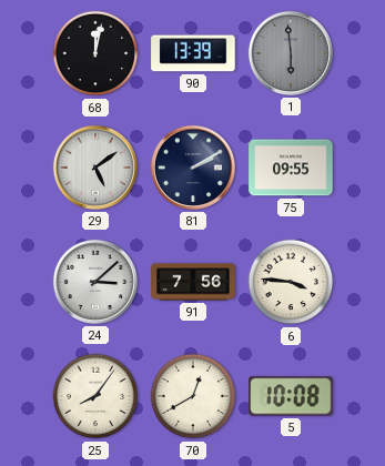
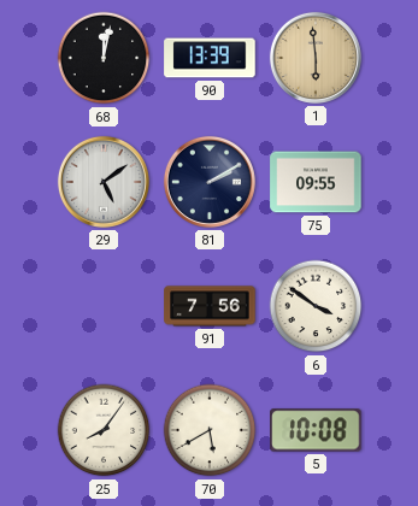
1 dial: grey -> champagne (316, 58)
24: 3:08 -> none (95, 282)
6: 3:46 -> 3:51 (316, 306)
70: 12:40 -> 5:40 (210, 430)
